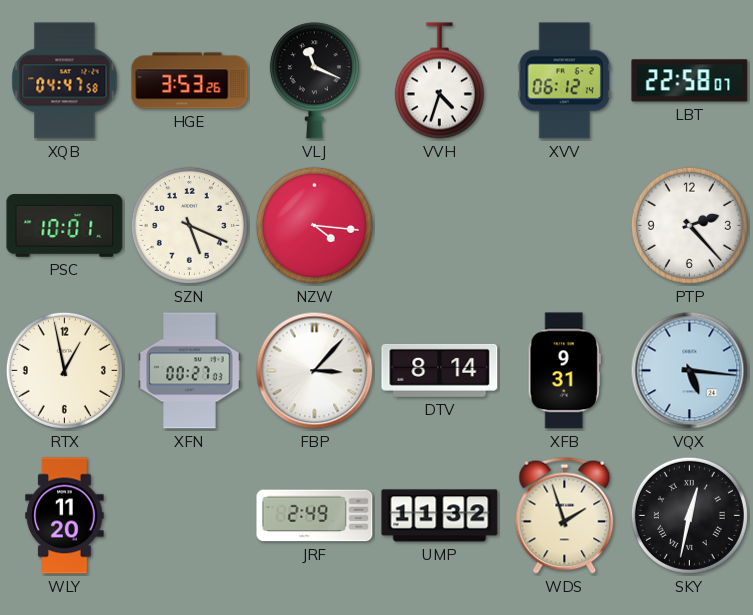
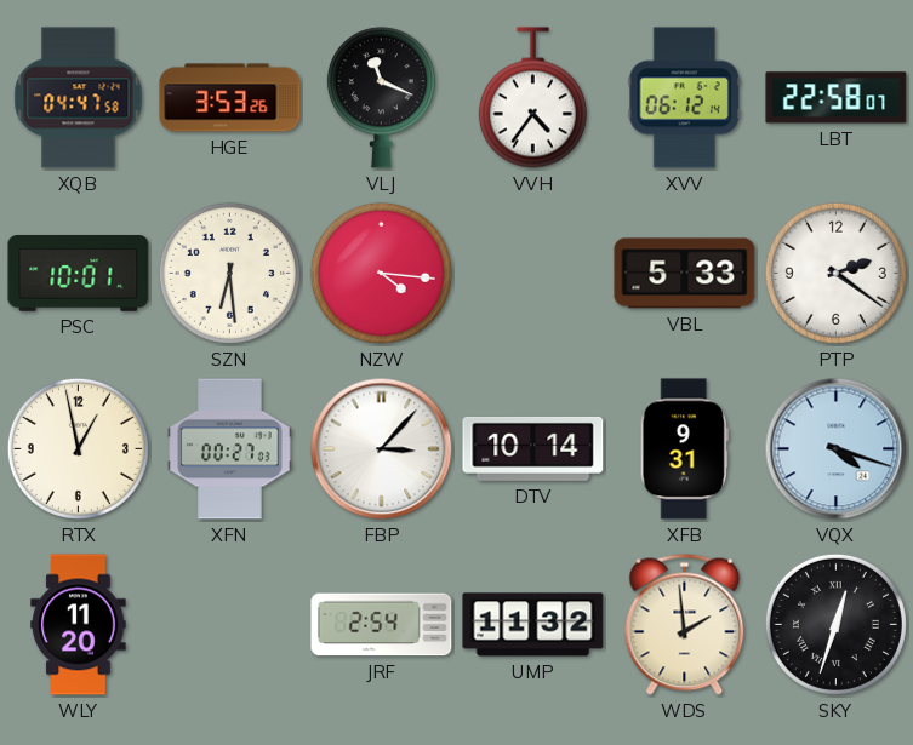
VVH: 4:33 -> 4:36 (532, 98)
SZN: 5:19 -> 6:29 (229, 273)
VBL: none -> 5:33 (685, 274)
PTP: 2:23 -> 2:21 (835, 273)
DTV: 8:14 -> 10:14 (533, 448)
VQX: 5:16 -> 4:18 (837, 449)
JRF: 2:49 -> 2:54 (382, 625)
WDS: 1:57 -> 1:59 (685, 624)
SKY: 12:32 -> 12:33 (835, 624)
